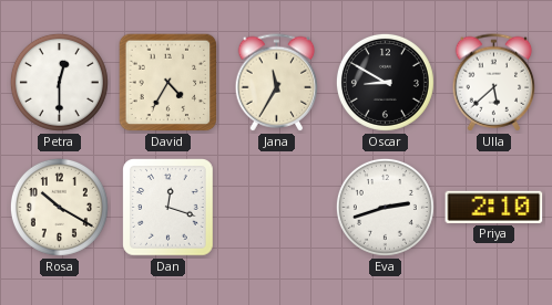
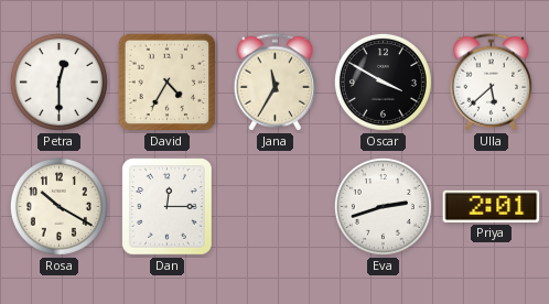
Oscar: 8:50 -> 3:50 (383, 82)
Dan: 12:18 -> 12:15 (168, 207)
Priya: 2:10 -> 2:01 (492, 206)
